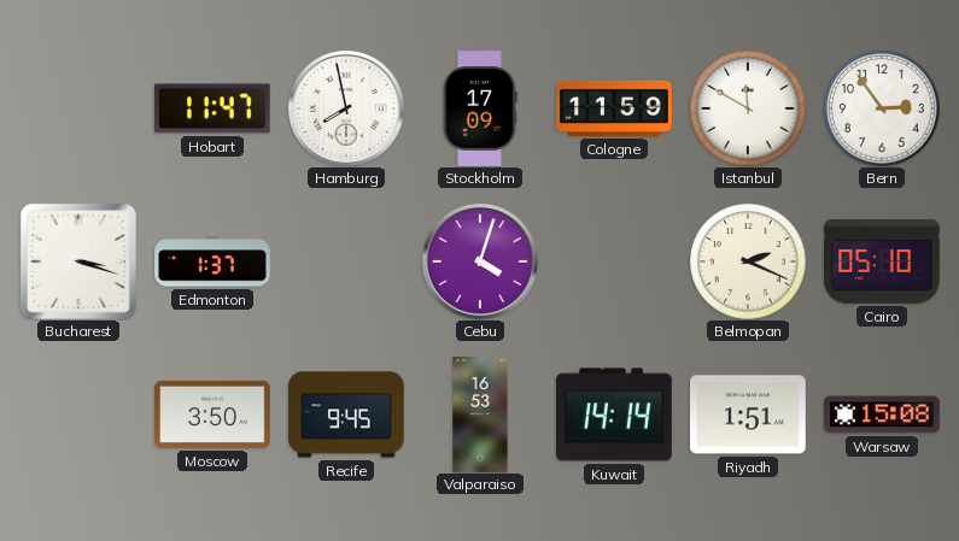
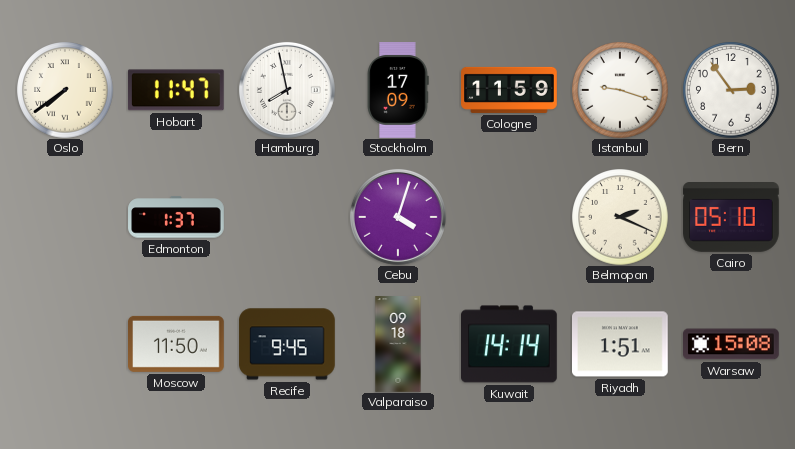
Oslo: none -> 7:39 (65, 90)
Istanbul: 11:50 -> 9:18 (620, 90)
Bucharest: 3:18 -> none (78, 261)
Moscow: 3:50 -> 11:50 (177, 344)
Valparaiso: 16:53 -> 09:18 (398, 344)
